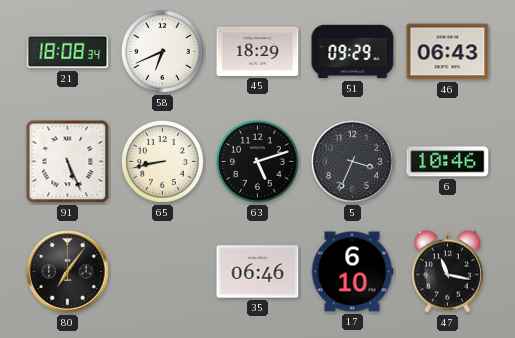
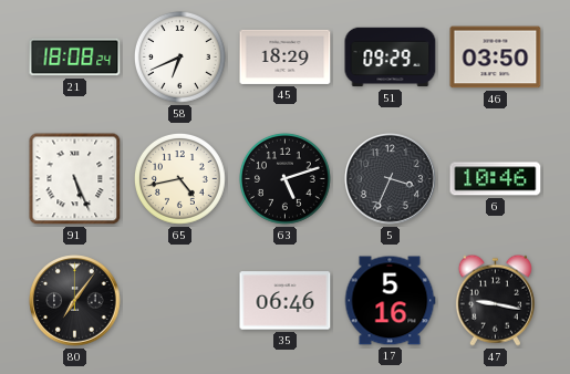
21: 18:08:34 -> 18:08:24 (75, 58)
46: 06:43 -> 03:50 (496, 58)
65: 8:43 -> 4:43 (179, 178)
17: 6:10 -> 5:16 (390, 301)
47: 11:17 -> 9:17 (495, 300)
